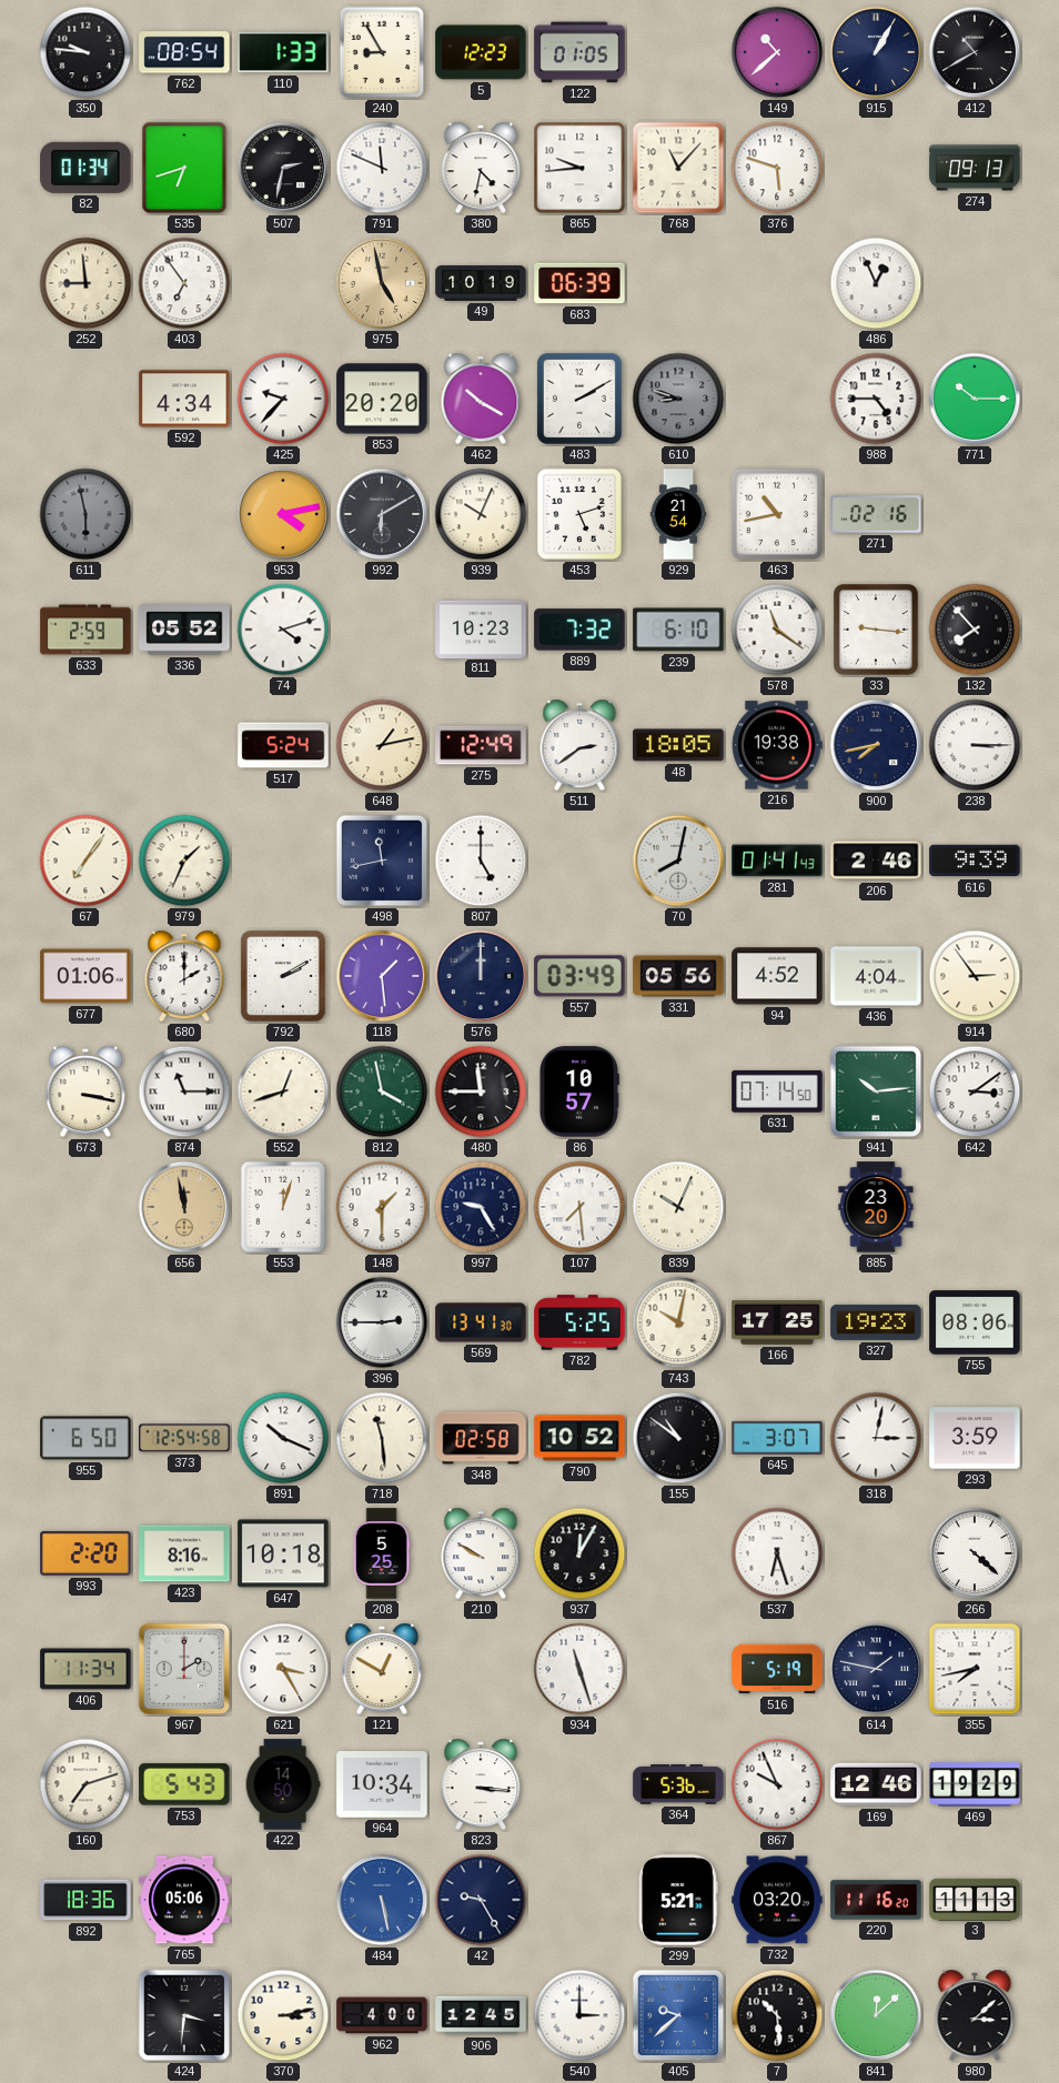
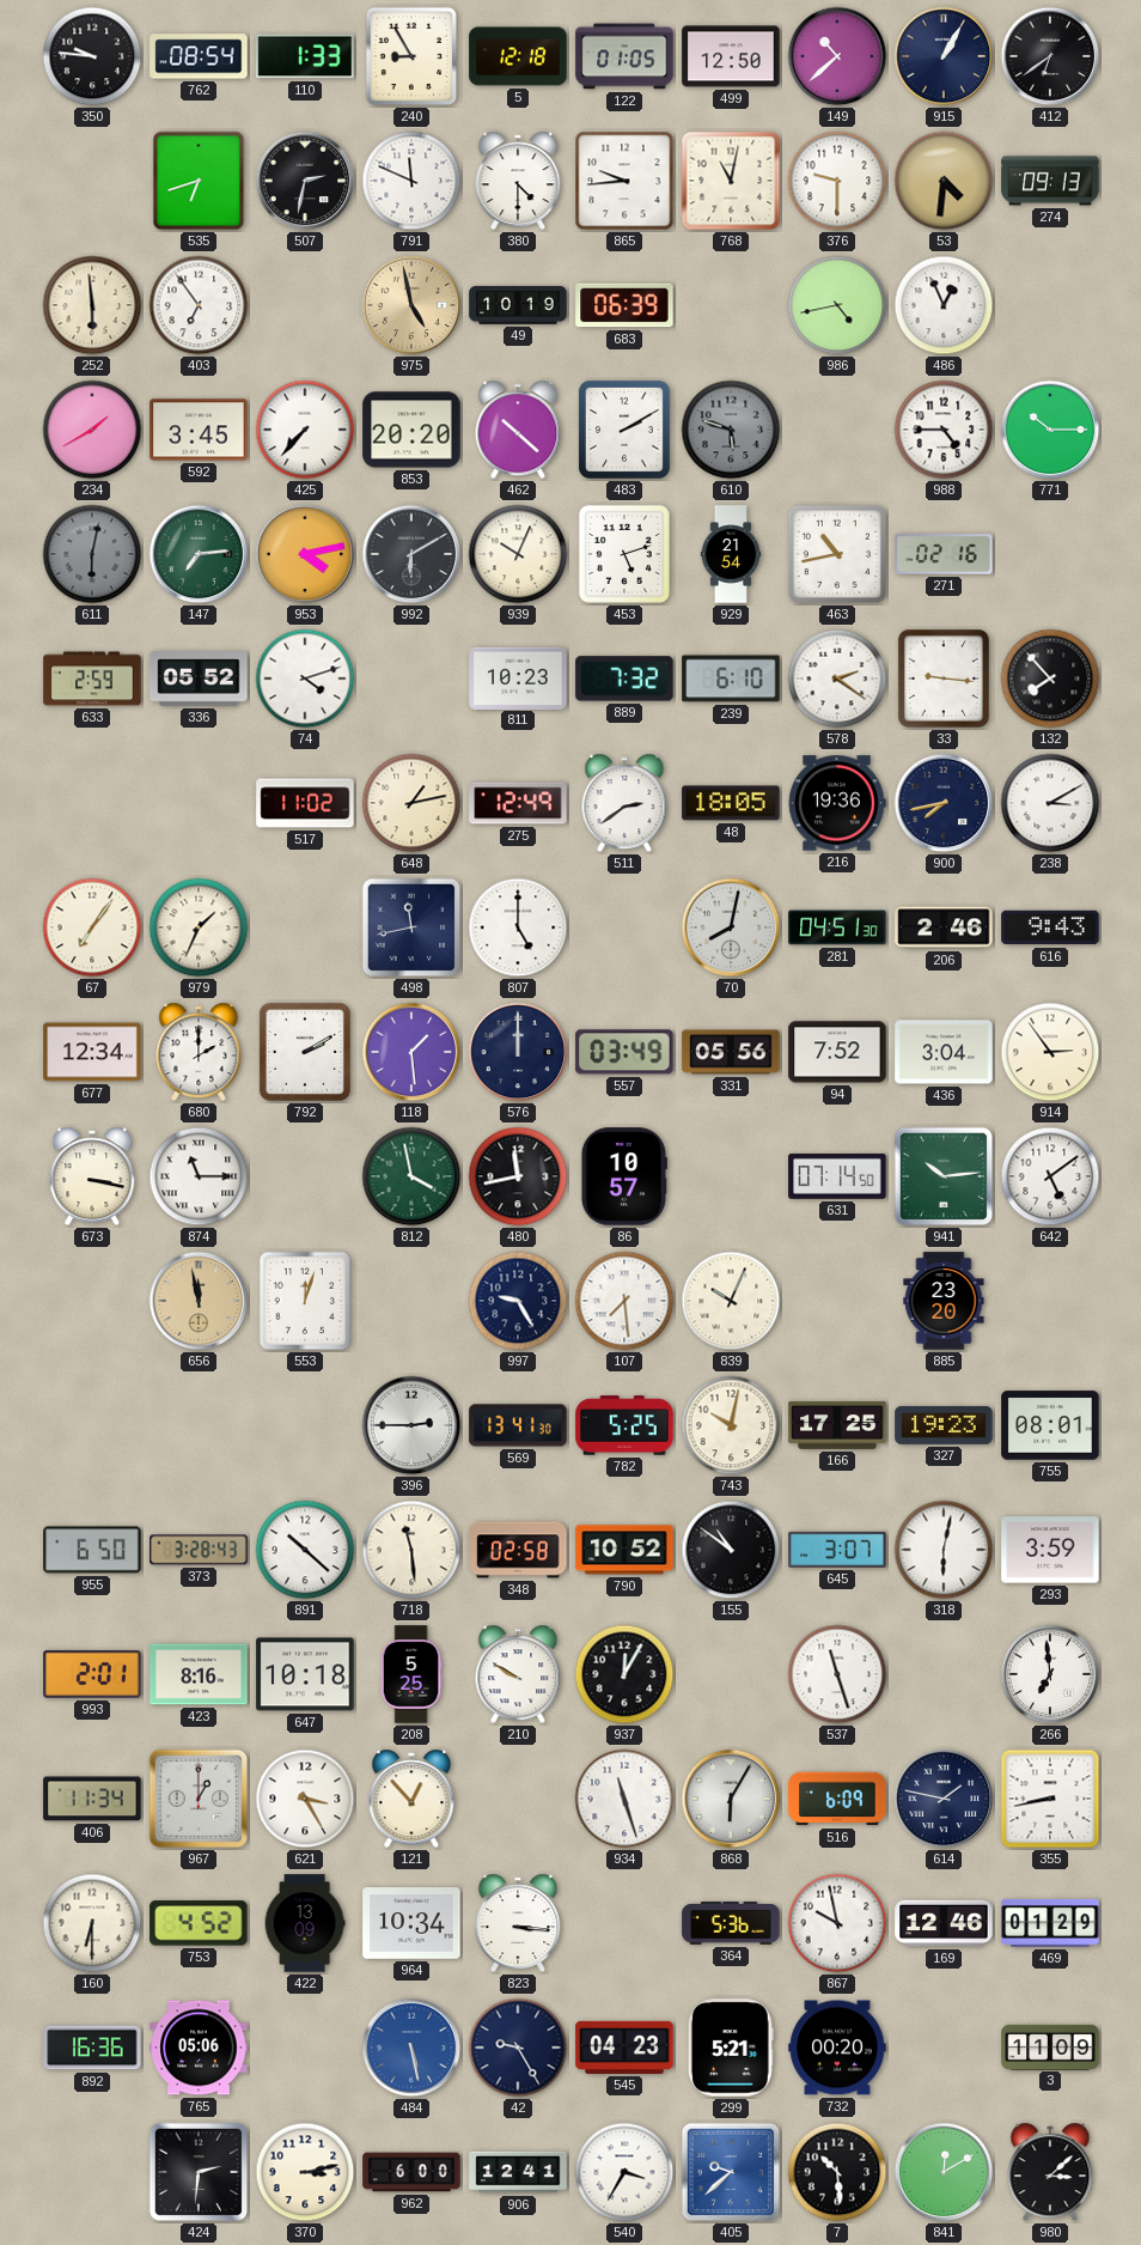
5: 12:23 -> 12:18 (518, 56)
499: none -> 12:50 (731, 56)
412: 10:40 -> 6:39 (1050, 56)
82: 01:34 -> none (85, 168)
380: 4:32 -> 4:30 (518, 181)
768: 11:07 -> 11:02 (731, 181)
376: 5:48 -> 9:30 (837, 181)
53: none -> 4:31 (944, 181)
252: 8:59 -> 5:59 (92, 305)
986: none -> 4:43 (837, 305)
234: none -> 1:40 (92, 430)
592: 4:34 -> 3:45 (199, 430)
425: 9:37 -> 7:37 (305, 430)
462: 10:20 -> 10:22 (518, 430)
610: 8:48 -> 5:48 (731, 430)
611: 5:58 -> 6:02 (92, 554)
147: none -> 7:14 (199, 554)
578: 11:21 -> 2:21 (837, 679)
517: 5:24 -> 11:02 (305, 803)
216: 19:38 -> 19:36 (837, 803)
238: 3:15 -> 3:10 (1050, 803)
281: 01:41 -> 04:51 (837, 927)
616: 9:39 -> 9:43 (1050, 927)
677: 01:06 -> 12:34 (92, 1052)
94: 4:52 -> 7:52 (837, 1052)
436: 4:04 -> 3:04 (944, 1052)
552: 12:42 -> none (283, 1091)
480: 11:45 -> 11:43 (518, 1176)
642: 3:09 -> 5:09 (1050, 1176)
148: 1:30 -> none (382, 1207)
755: 08:06 -> 08:01 (1050, 1425)
373: 12:54 -> 3:28 (199, 1550)
891: 10:19 -> 10:22 (305, 1550)
318: 3:02 -> 6:02 (944, 1550)
993: 2:20 -> 2:01 (92, 1674)
537: 6:27 -> 11:27 (837, 1674)
266: 4:22 -> 6:59 (1050, 1674)
967: 2:00 -> 1:00 (199, 1799)
121: 12:50 -> 12:53 (411, 1799)
868: none -> 6:05 (731, 1799)
516: 5:19 -> 6:09 (837, 1799)
355: 7:43 -> 8:43 (1050, 1799)
160: 7:12 -> 6:30 (92, 1923)
753: 5:43 -> 4:52 (199, 1923)
422: 14:50 -> 13:09 (305, 1923)
867: 9:56 -> 9:58 (837, 1923)
469: 19:29 -> 01:29 (1050, 1923)
892: 18:36 -> 16:36 (92, 2048)
545: none -> 04:23 (624, 2048)
732: 03:20 -> 00:20 (837, 2048)
220: 11:16 -> none (876, 1900)
3: 11:13 -> 11:09 (1050, 2046)
424: 3:31 -> 2:31 (199, 2172)
962: 4:00 -> 6:00 (411, 2172)
906: 12:45 -> 12:41 (518, 2172)
540: 3:00 -> 3:35 (624, 2172)
841: 12:08 -> 12:10 (944, 2172)
